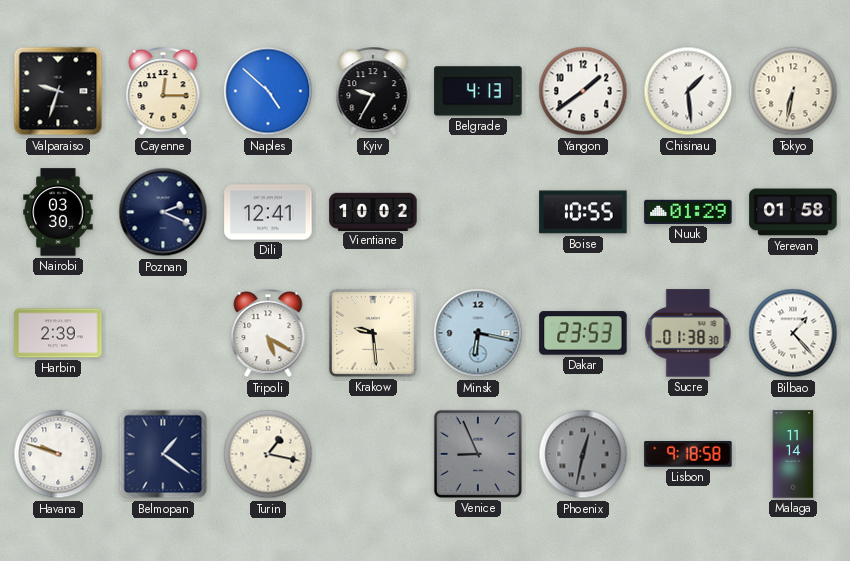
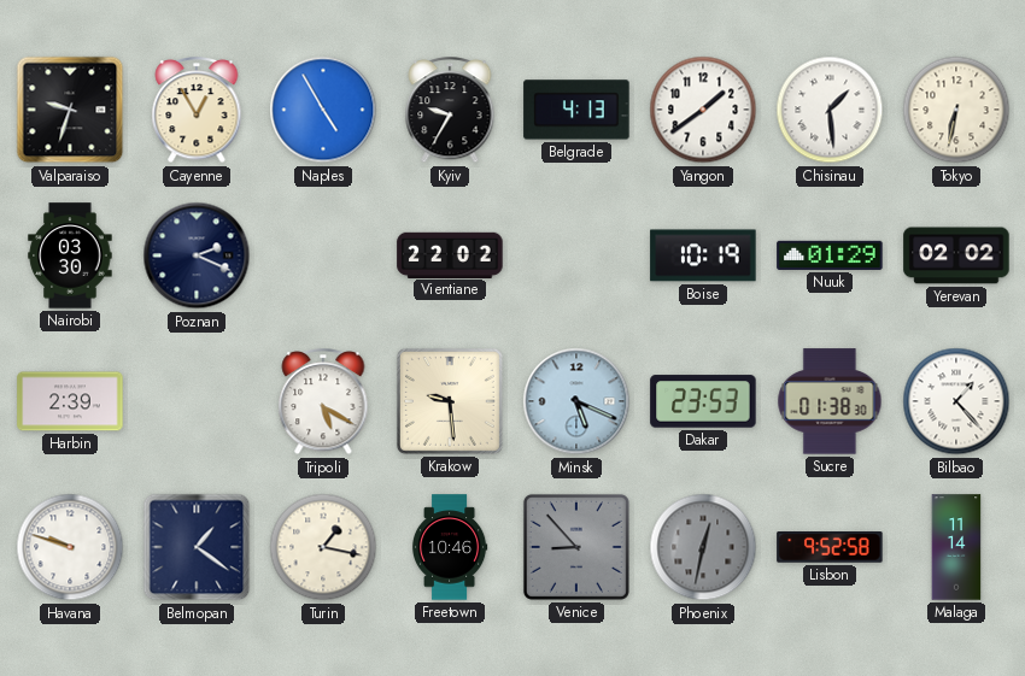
Cayenne: 12:15 -> 12:55 (197, 111)
Naples: 4:52 -> 4:55 (323, 110)
Dili: 12:41 -> none (268, 212)
Vientiane: 10:02 -> 22:02 (450, 254)
Boise: 10:55 -> 10:19 (703, 255)
Yerevan: 01:58 -> 02:02 (956, 255)
Minsk: 6:17 -> 5:19 (576, 401)
Freetown: none -> 10:46 (450, 547)
Venice: 8:56 -> 8:53 (576, 547)
Lisbon: 9:18 -> 9:52 (830, 547)
